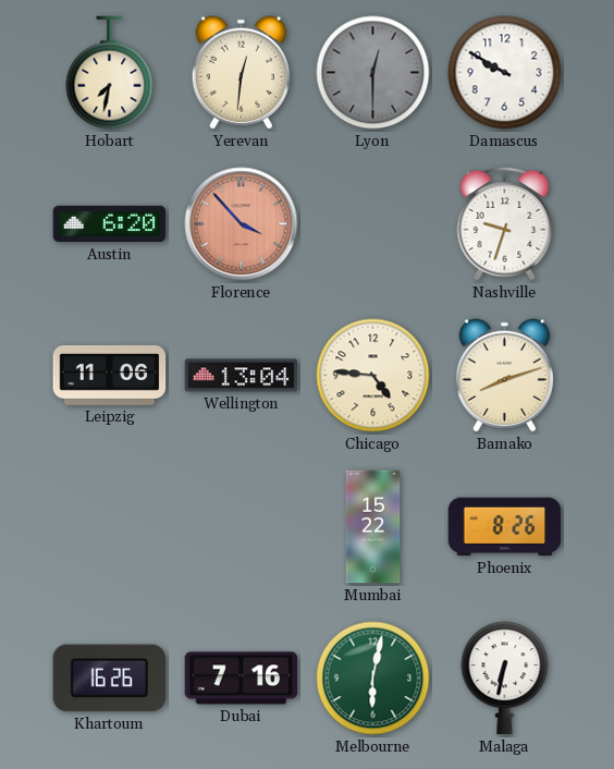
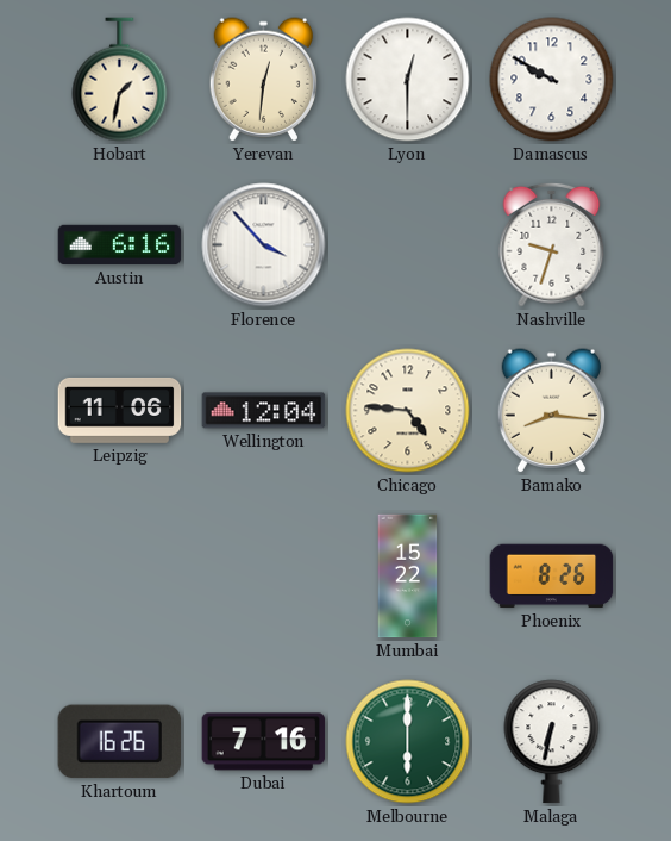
Hobart: 7:32 -> 1:32 (120, 80)
Lyon dial: grey -> white (408, 80)
Austin: 6:20 -> 6:16 (120, 245)
Florence dial: salmon -> white (264, 245)
Wellington: 13:04 -> 12:04 (264, 411)
Bamako: 8:12 -> 8:16 (551, 411)
Melbourne: 6:02 -> 6:00 (408, 742)
